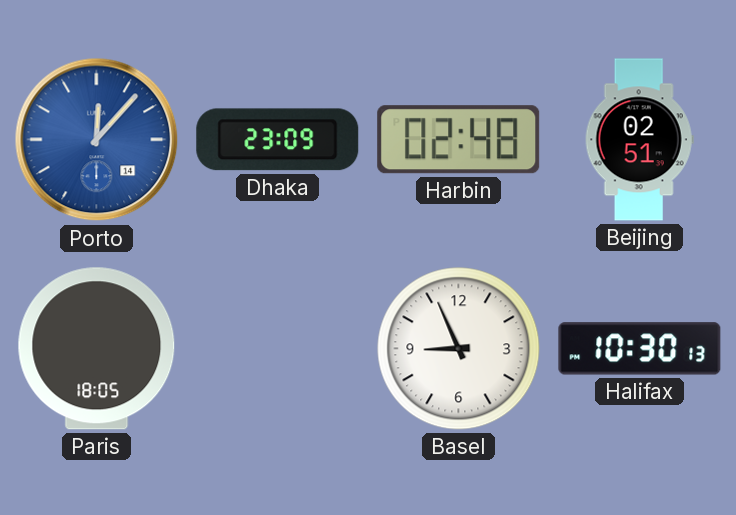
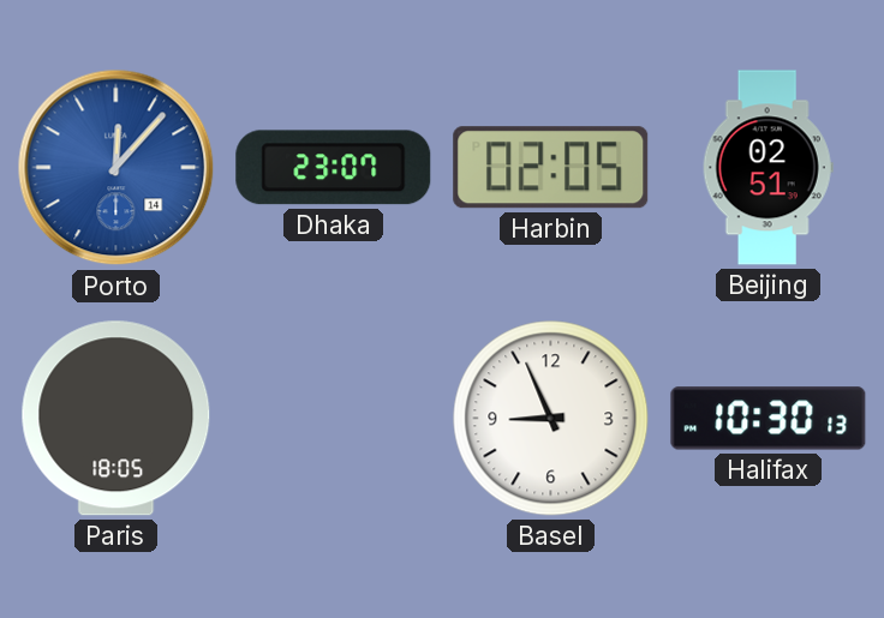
Dhaka: 23:09 -> 23:07 (334, 168)
Harbin: 02:48 -> 02:05 (551, 168)
